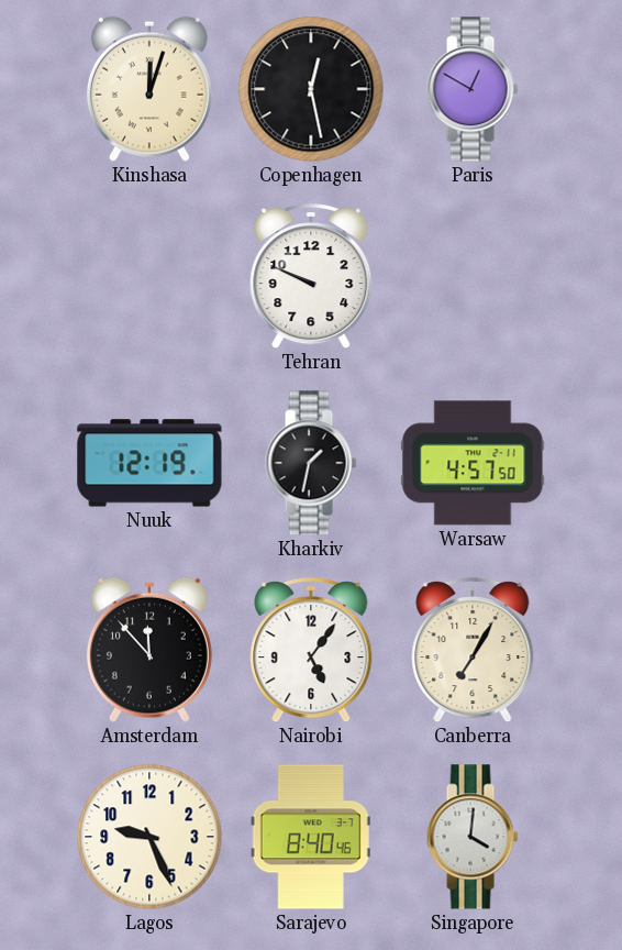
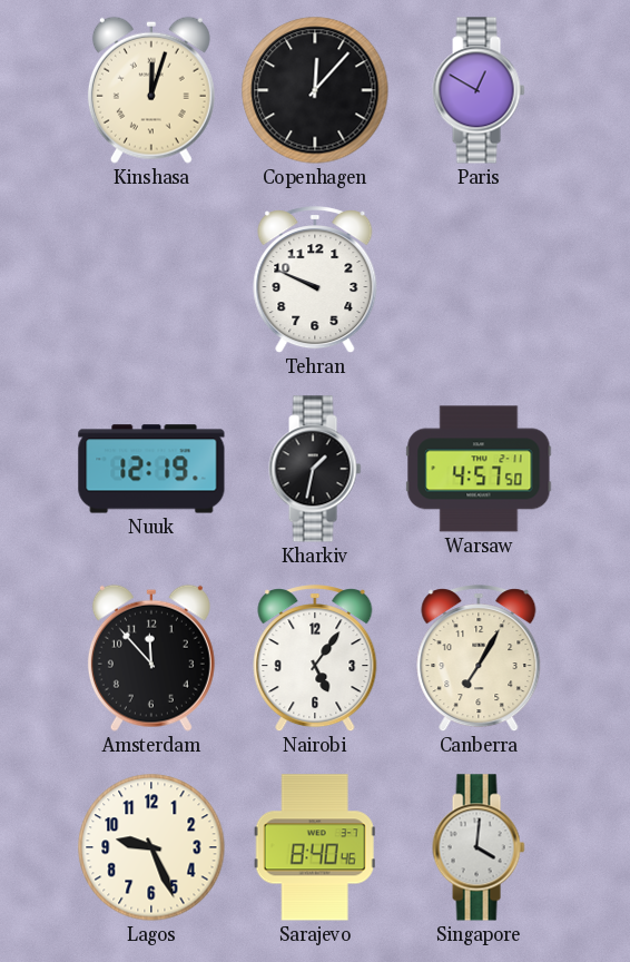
Copenhagen: 12:28 -> 12:07 (315, 90)
